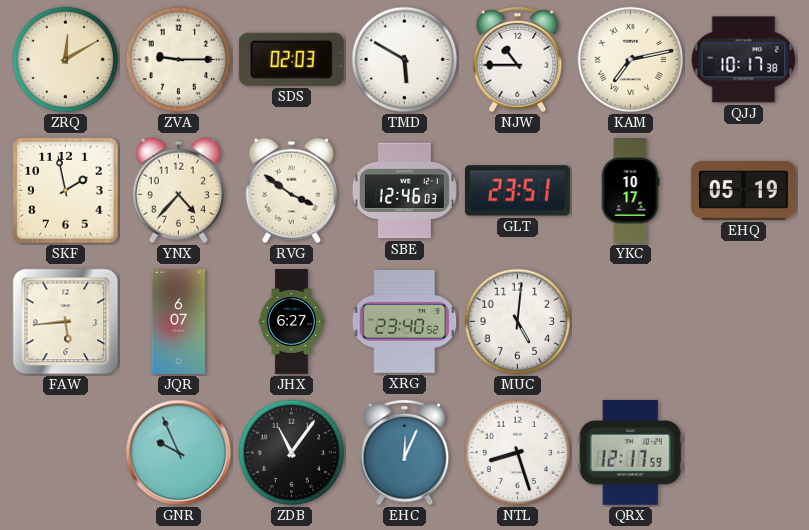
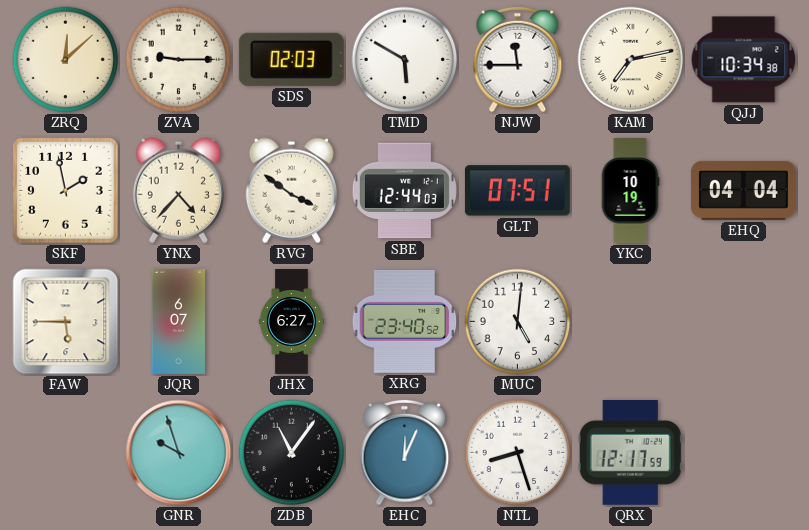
ZRQ: 12:10 -> 12:08 (66, 60)
NJW: 10:45 -> 11:45 (518, 60)
QJJ: 10:17 -> 10:34 (744, 60)
SBE: 12:46 -> 12:44 (404, 191)
GLT: 23:51 -> 07:51 (517, 191)
YKC: 10:17 -> 10:19 (630, 191)
EHQ: 05:19 -> 04:04 (743, 190)
FAW: 5:44 -> 5:45 (66, 322)
GNR: 9:56 -> 9:57 (179, 453)
